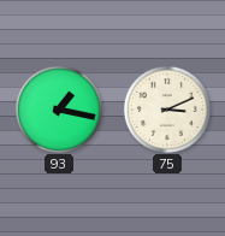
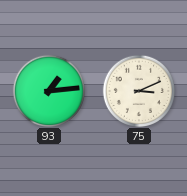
93: 1:17 -> 1:14 (48, 90)
